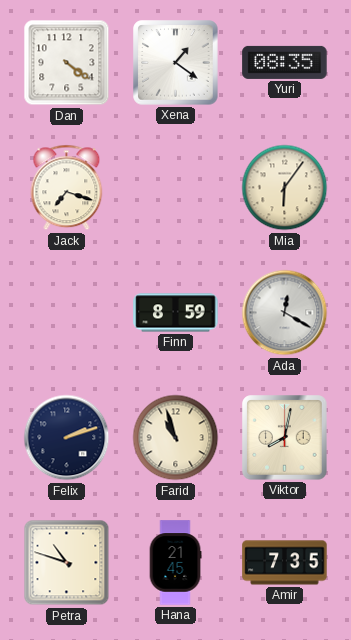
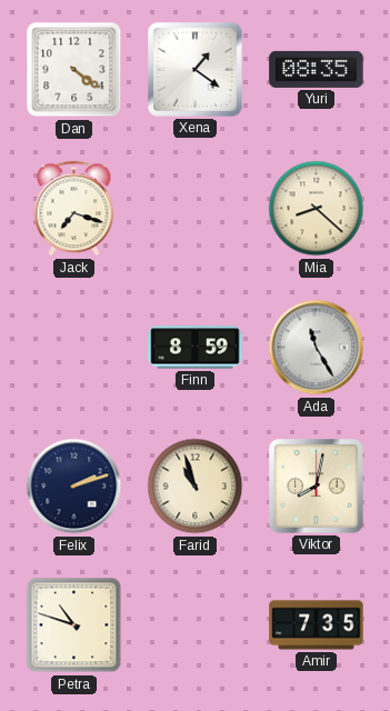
Mia: 6:06 -> 8:22 (317, 209)
Ada: 12:20 -> 11:25 (317, 348)
Hana: 21:45 -> none (175, 563)
